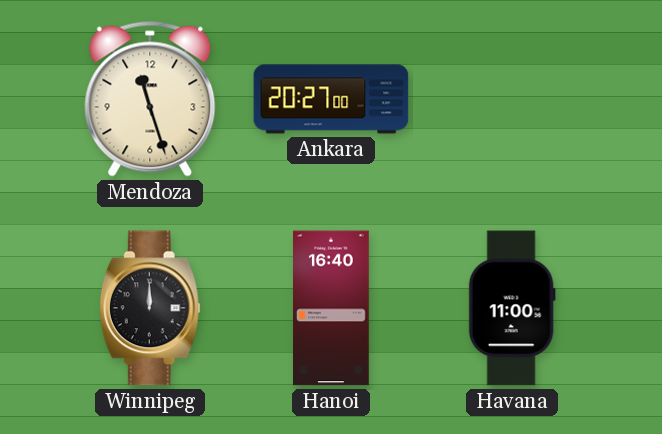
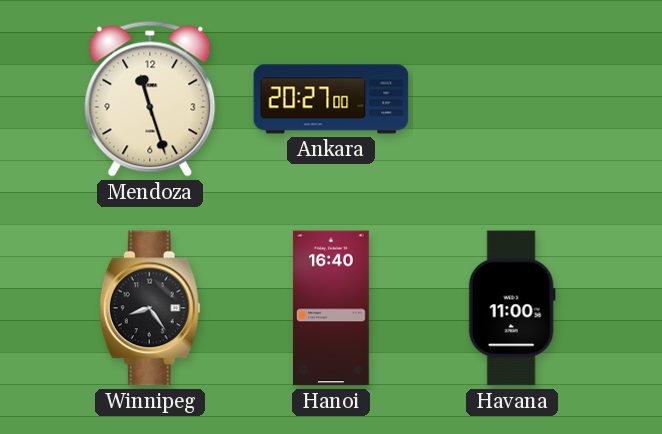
Winnipeg: 12:00 -> 8:24 (150, 308)
